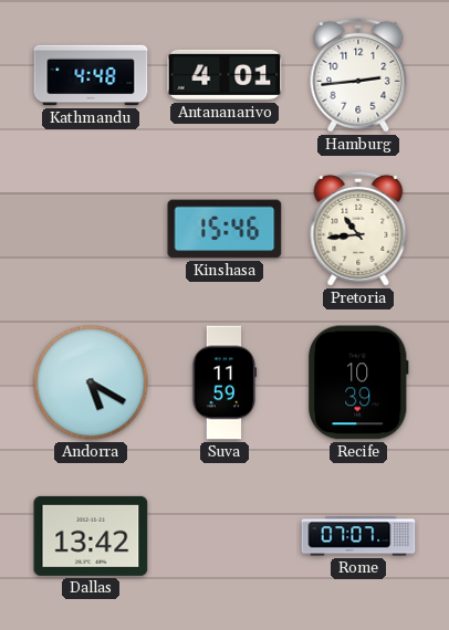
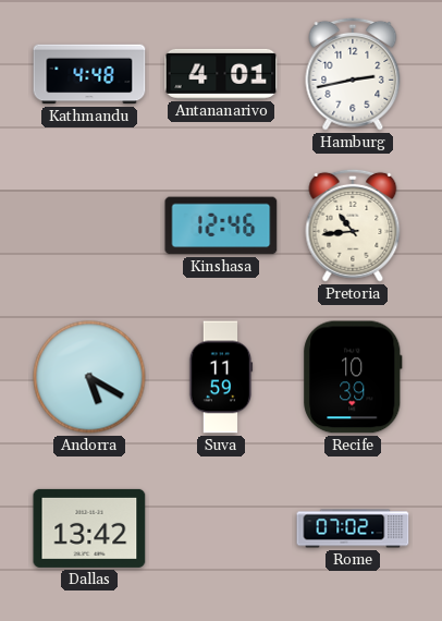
Hamburg: 2:44 -> 2:43 (353, 74)
Kinshasa: 15:46 -> 12:46 (221, 226)
Rome: 07:07 -> 07:02 (353, 528)
